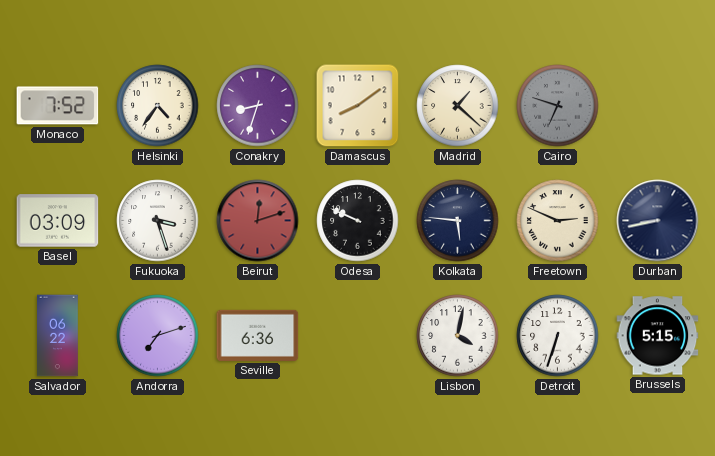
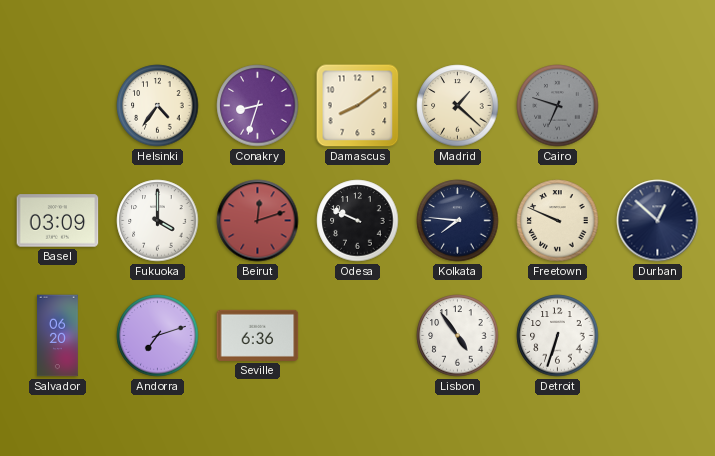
Monaco: 7:52 -> none (58, 106)
Fukuoka: 3:27 -> 4:00 (158, 221)
Kolkata: 5:46 -> 7:46 (458, 221)
Freetown: 2:49 -> 9:49 (558, 221)
Durban: 8:43 -> 12:52 (658, 221)
Salvador: 06:22 -> 06:20 (58, 336)
Lisbon: 4:02 -> 4:54 (458, 336)
Brussels: 5:15 -> none (658, 336)
